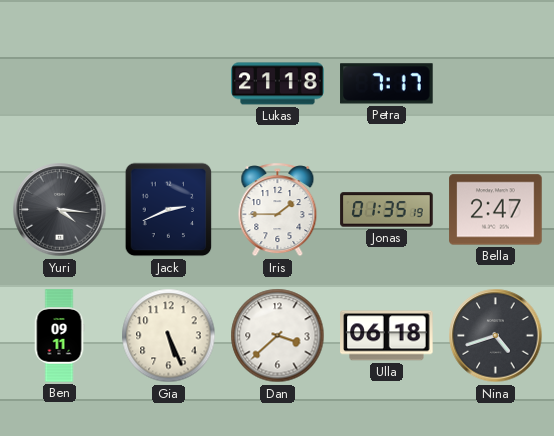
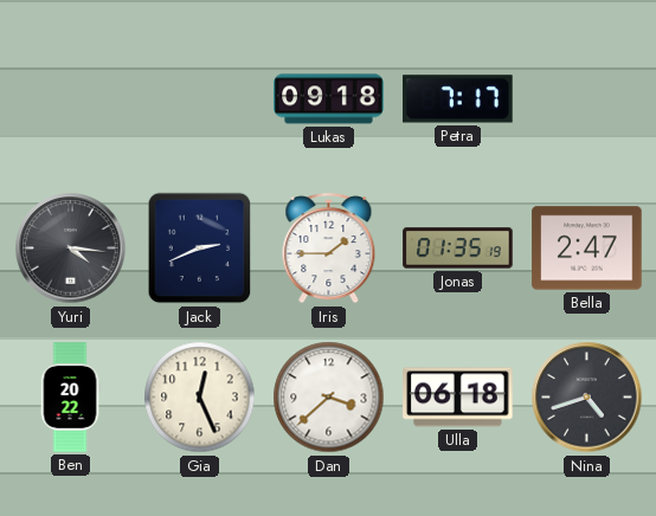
Lukas: 21:18 -> 09:18 (329, 99)
Ben: 09:11 -> 20:22 (70, 398)
Gia: 5:26 -> 12:26 (200, 398)
